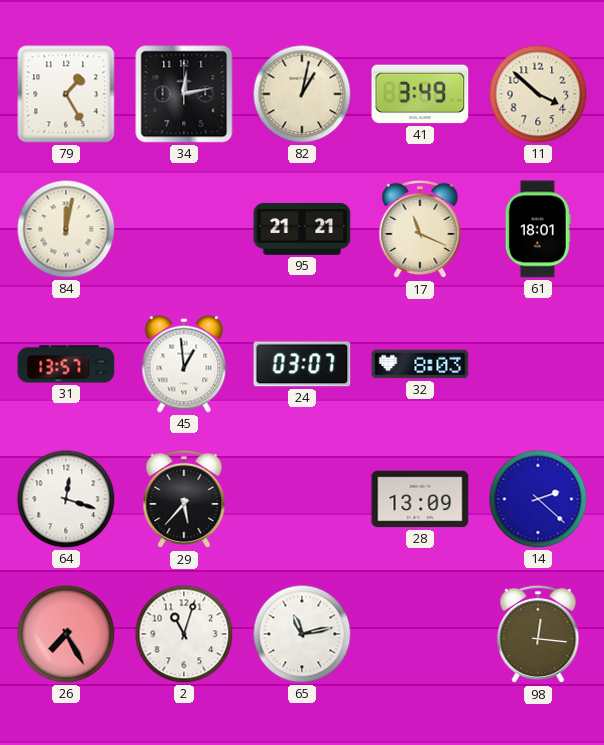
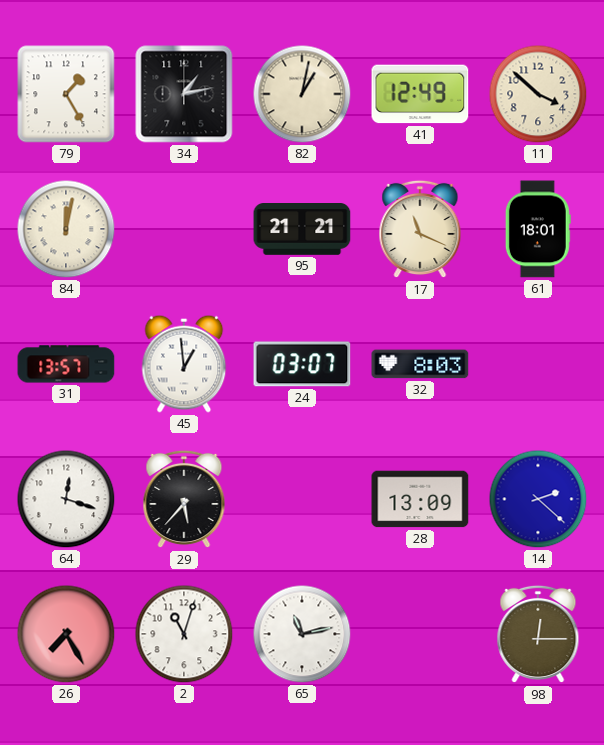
34: 12:13 -> 1:13 (184, 94)
41: 3:49 -> 12:49 (420, 94)
98: 12:16 -> 12:15 (538, 634)
